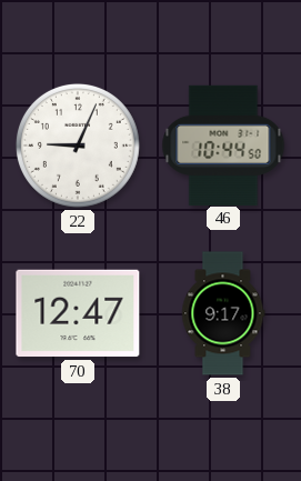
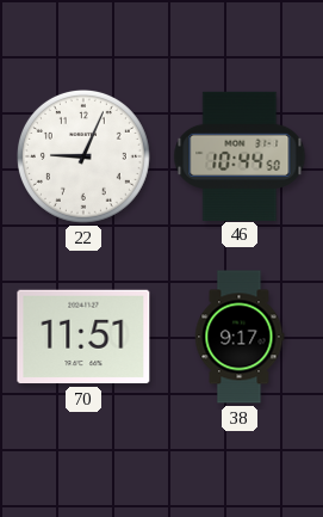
70: 12:47 -> 11:51 (83, 337)
